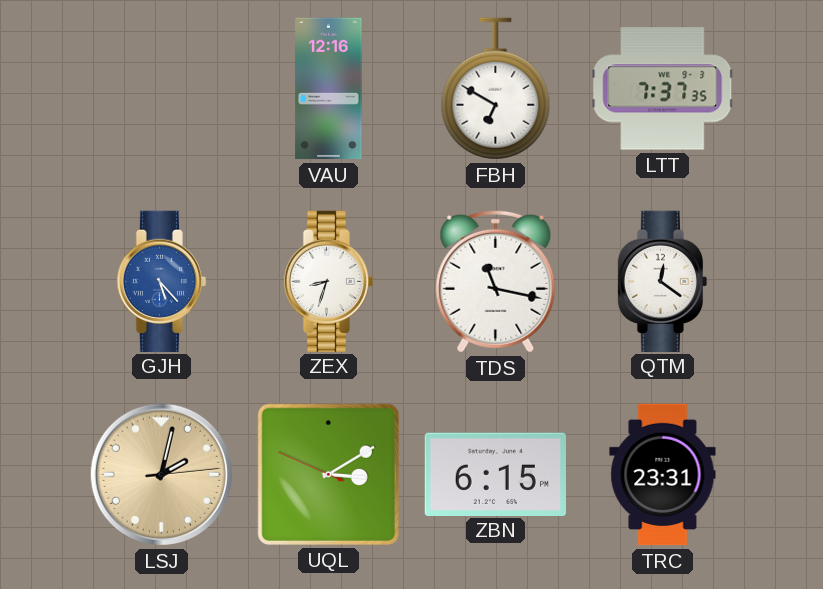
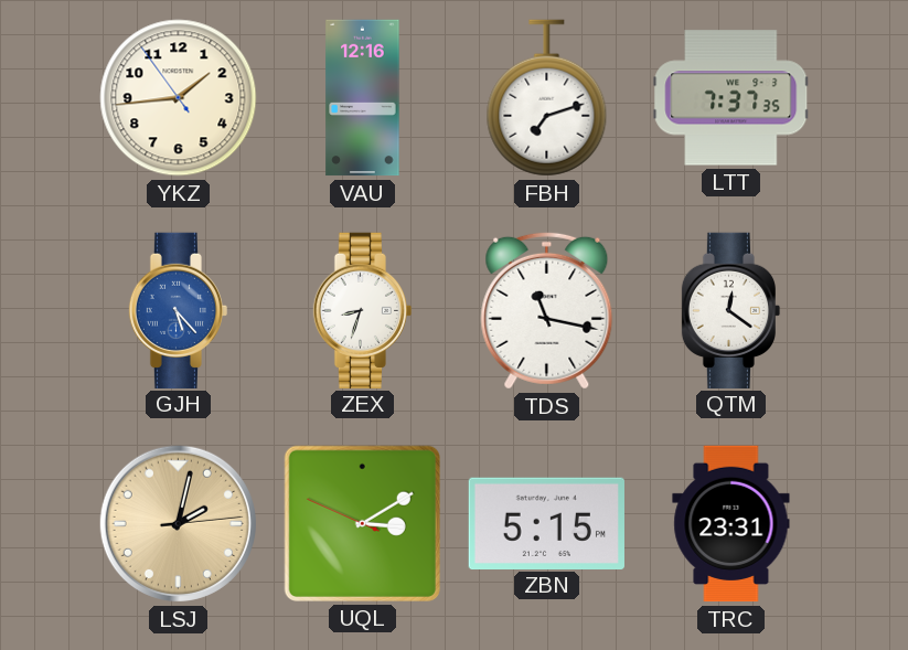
YKZ: none -> 1:43 (179, 98)
FBH: 6:50 -> 7:12 (547, 98)
ZBN: 6:15 -> 5:15 (546, 523)
